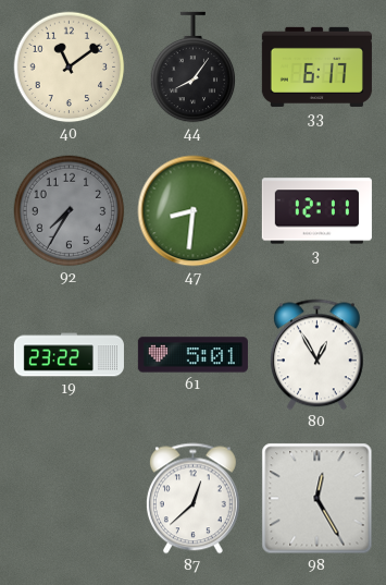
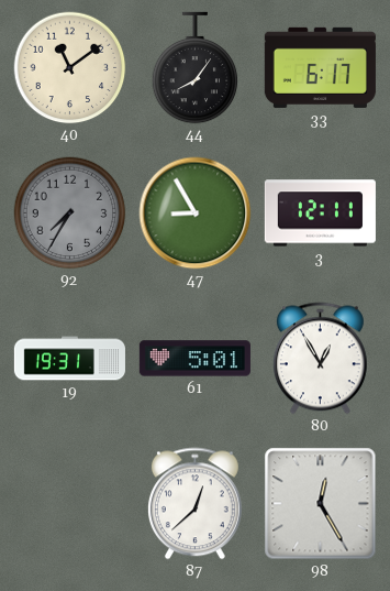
47: 8:31 -> 8:55 (196, 214)
19: 23:22 -> 19:31 (69, 359)
